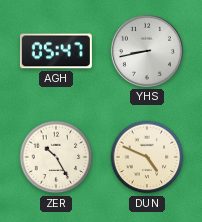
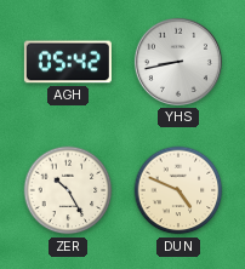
AGH: 05:47 -> 05:42 (68, 62)
